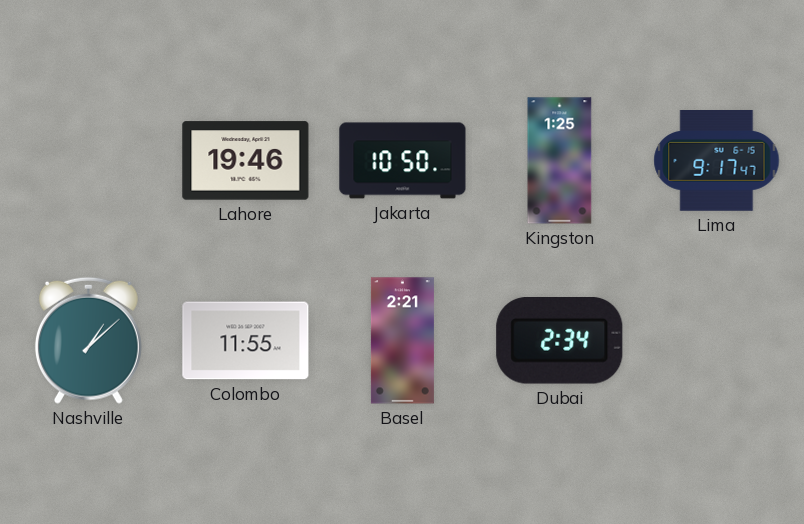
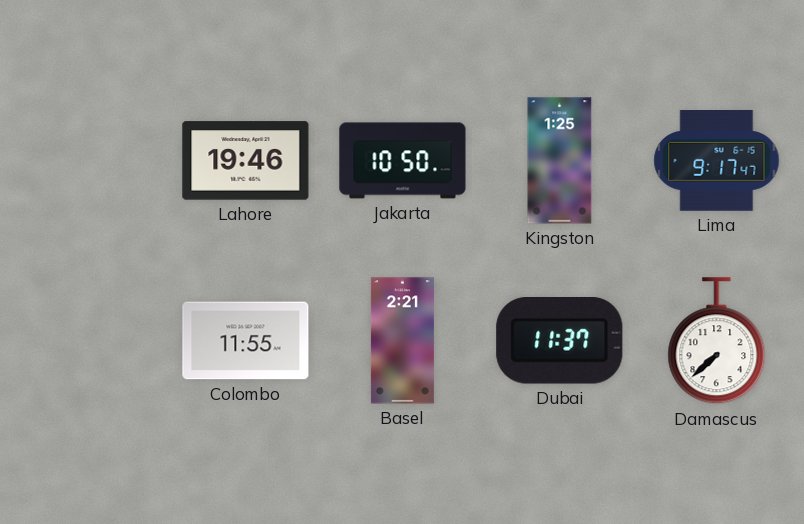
Nashville: 1:08 -> none (88, 340)
Dubai: 2:34 -> 11:37 (560, 341)
Damascus: none -> 7:38 (717, 341)
